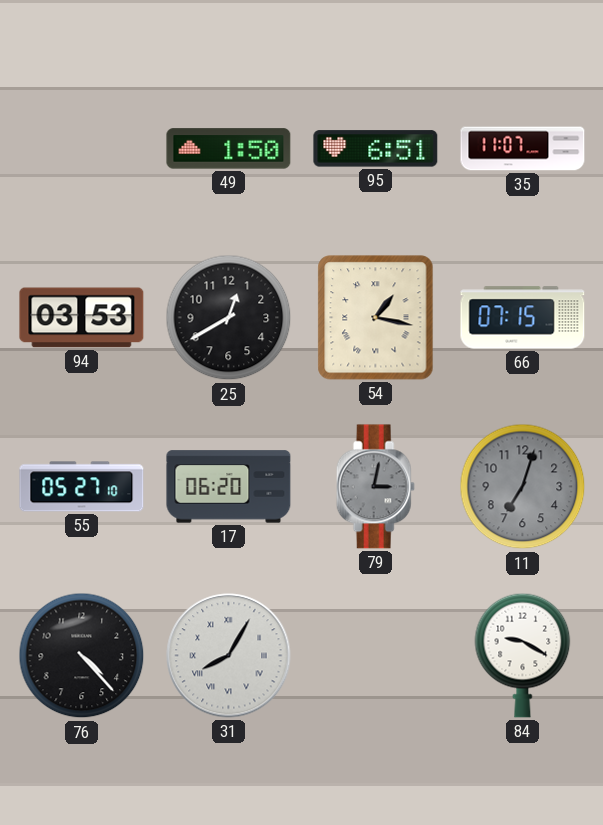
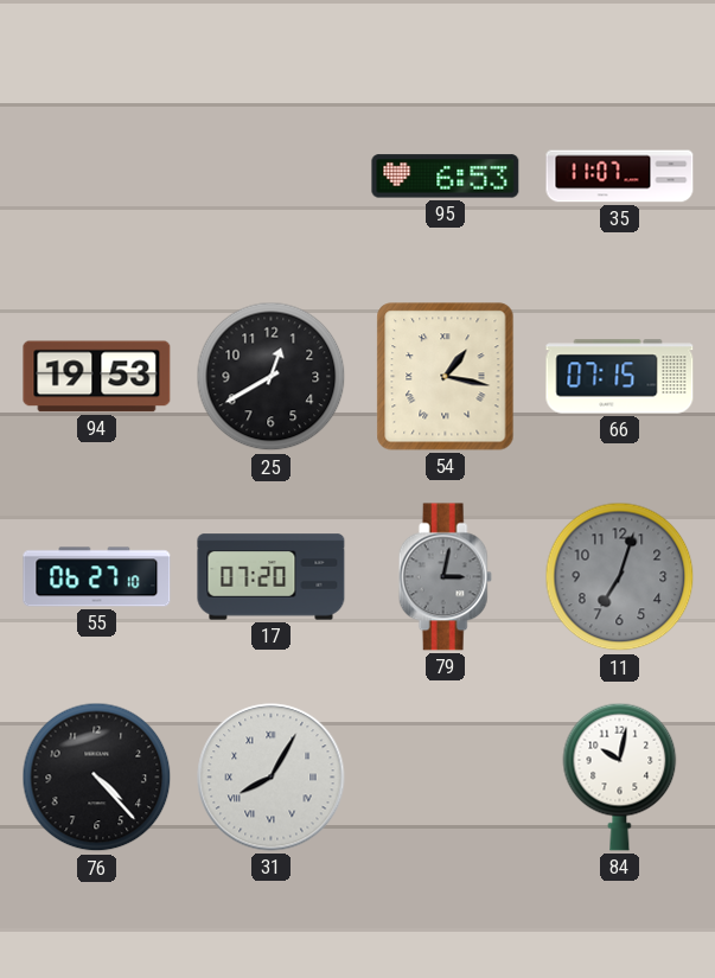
49: 1:50 -> none (229, 149)
95: 6:51 -> 6:53 (446, 177)
94: 03:53 -> 19:53 (97, 377)
55: 05:27 -> 06:27 (97, 577)
17: 06:20 -> 07:20 (272, 577)
84: 9:20 -> 10:02 (620, 776)
